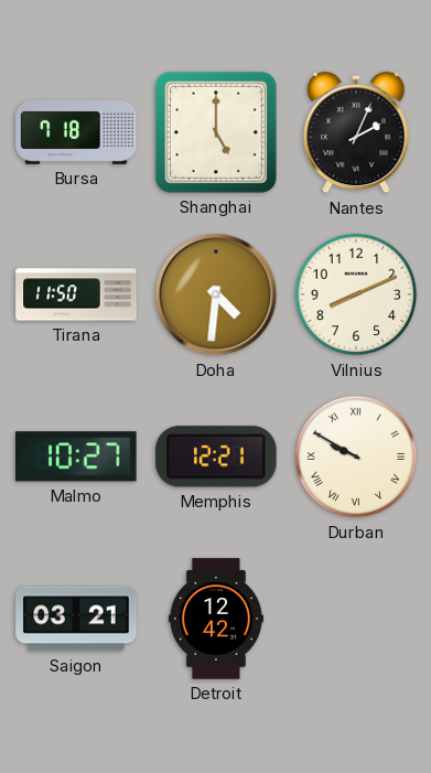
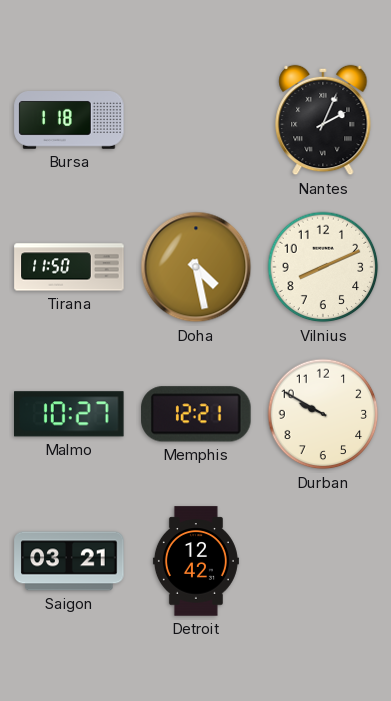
Bursa: 7:18 -> 1:18 (69, 121)
Shanghai: 5:00 -> none (216, 132)
Doha: 4:31 -> 4:28 (196, 267)
Durban numerals: Roman -> Arabic (323, 414)
